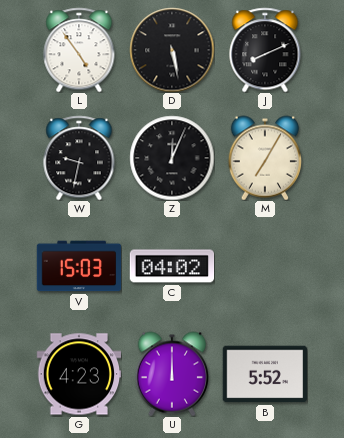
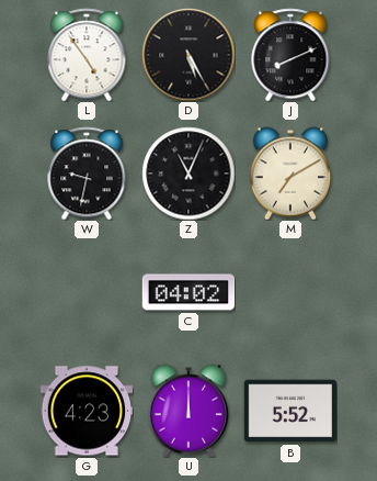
D: 5:28 -> 5:25 (188, 55)
Z: 12:04 -> 11:04 (188, 174)
M: 7:05 -> 7:10 (289, 174)
V: 15:03 -> none (79, 266)
